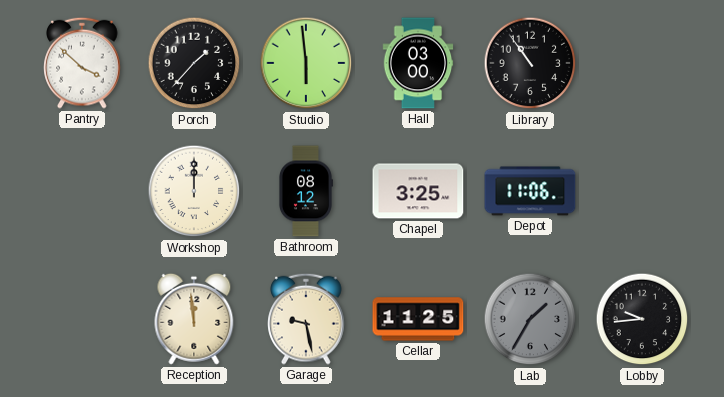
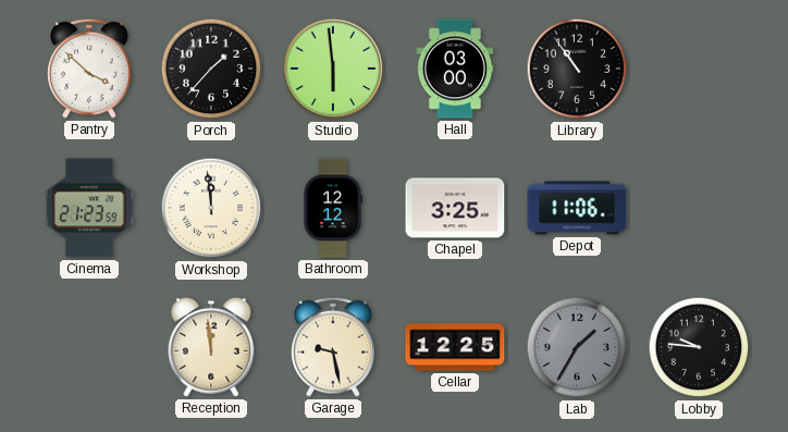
Cinema: none -> 21:23 (89, 208)
Workshop: 12:00 -> 11:59 (211, 208)
Bathroom: 08:12 -> 12:12 (332, 208)
Cellar: 11:25 -> 12:25 (455, 347)
Lobby: 9:44 -> 9:46 (699, 347)
